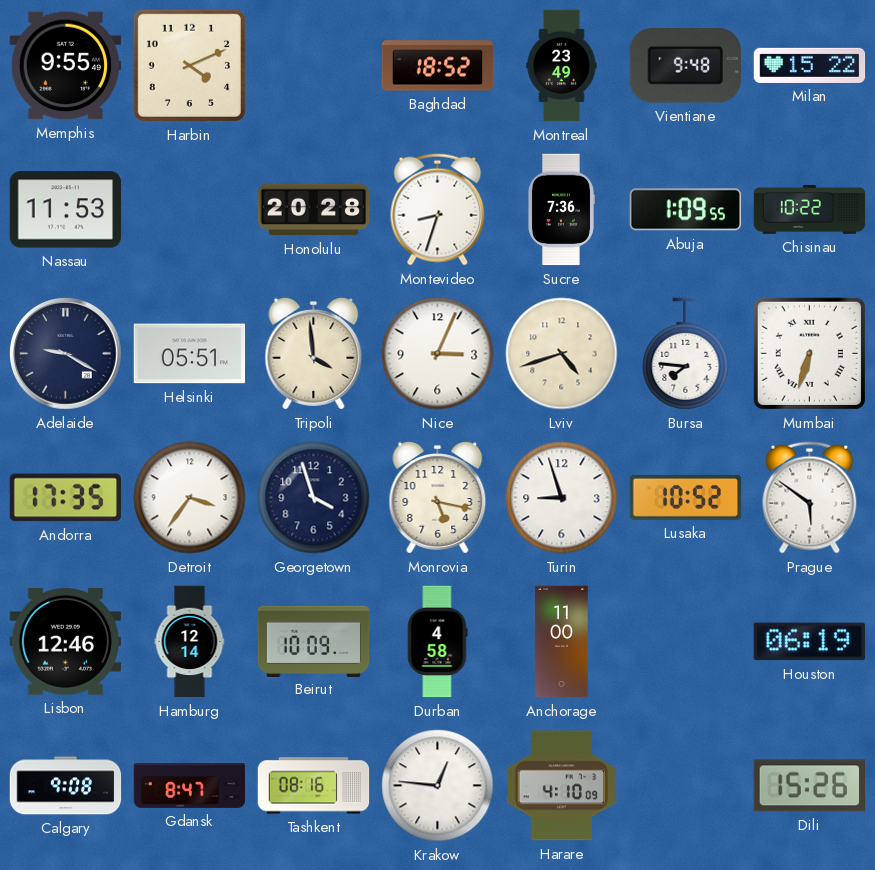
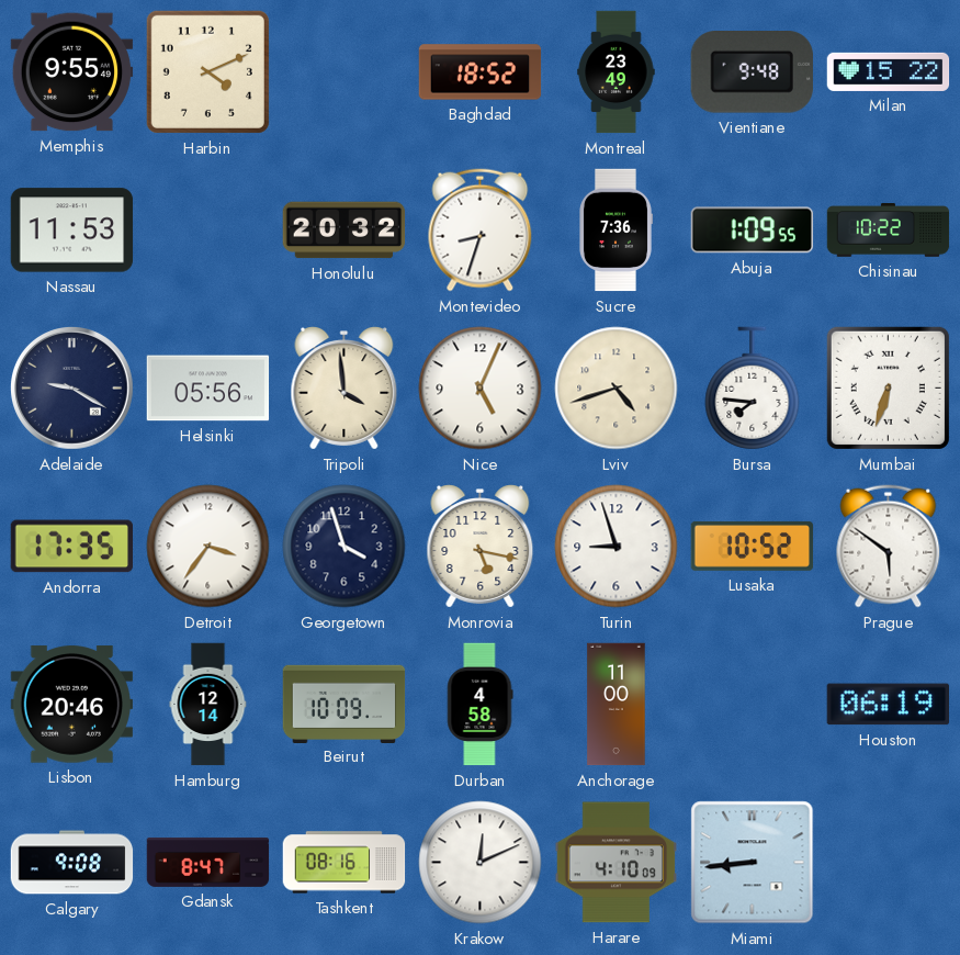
Honolulu: 20:28 -> 20:32 (345, 231)
Helsinki: 05:51 -> 05:56 (208, 389)
Nice: 3:04 -> 5:04 (481, 389)
Lisbon: 12:46 -> 20:46 (71, 705)
Krakow: 12:46 -> 12:11 (481, 863)
Miami: none -> 8:44 (753, 863)
Dili: 15:26 -> none (810, 786)
